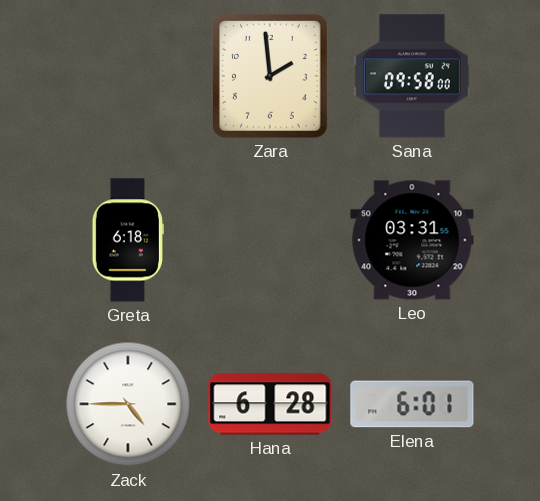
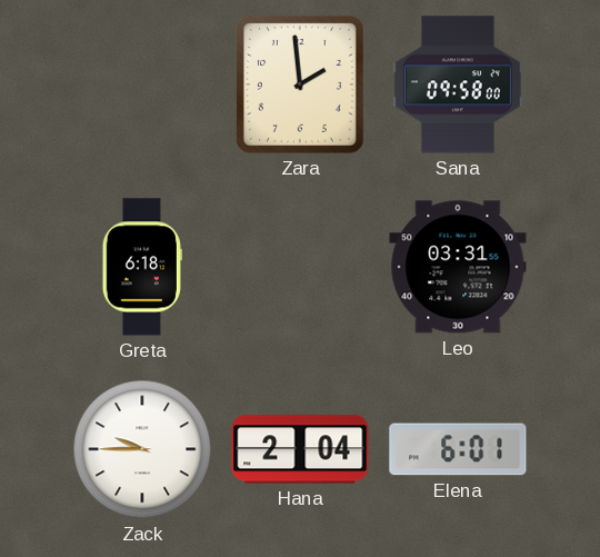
Zack: 4:45 -> 9:45 (142, 449)
Hana: 6:28 -> 2:04 (300, 449)
